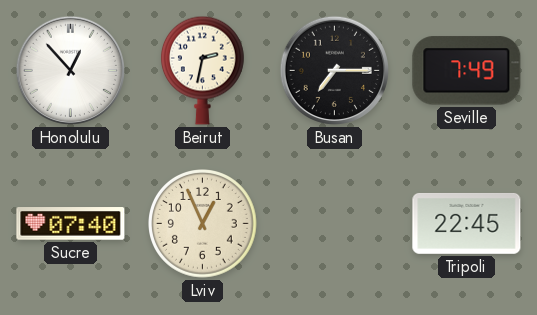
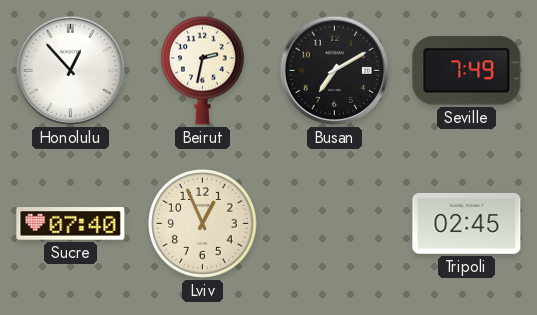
Busan: 7:15 -> 7:10 (334, 70)
Tripoli: 22:45 -> 02:45 (467, 223)
